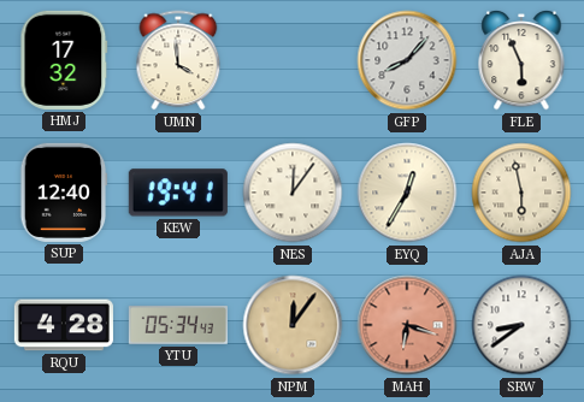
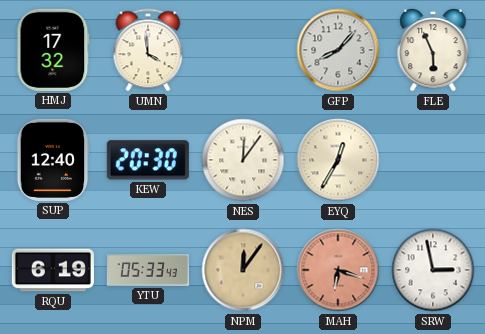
KEW: 19:41 -> 20:30 (148, 160)
AJA: 5:58 -> none (521, 193)
RQU: 4:28 -> 6:19 (53, 270)
YTU: 05:34 -> 05:33 (148, 270)
SRW: 8:39 -> 2:58 (433, 270)
